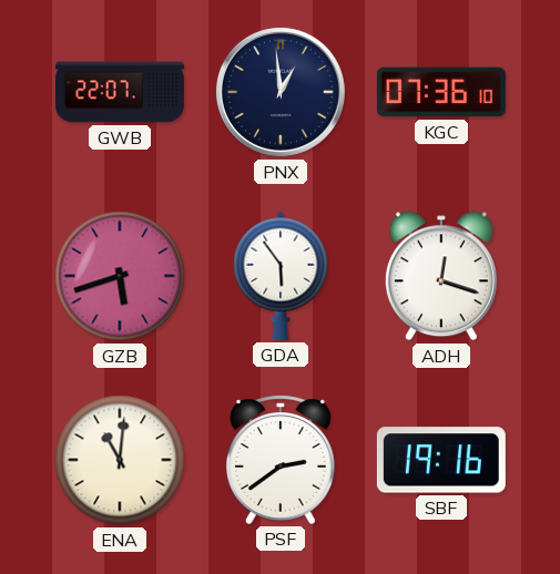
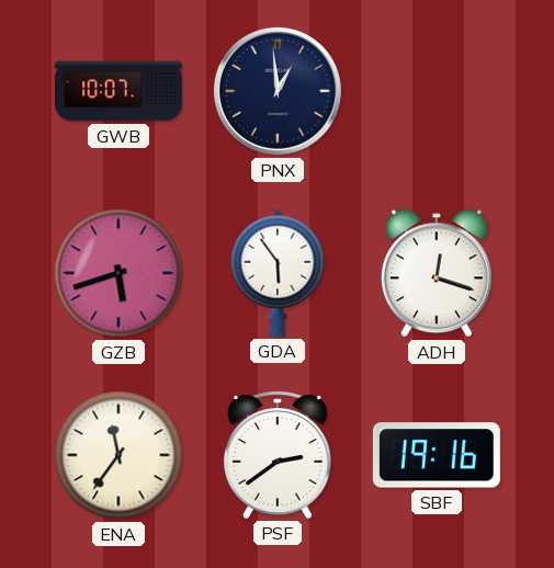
GWB: 22:07 -> 10:07 (118, 91)
KGC: 07:36 -> none (441, 92)
ENA: 11:01 -> 11:36 (118, 455)
